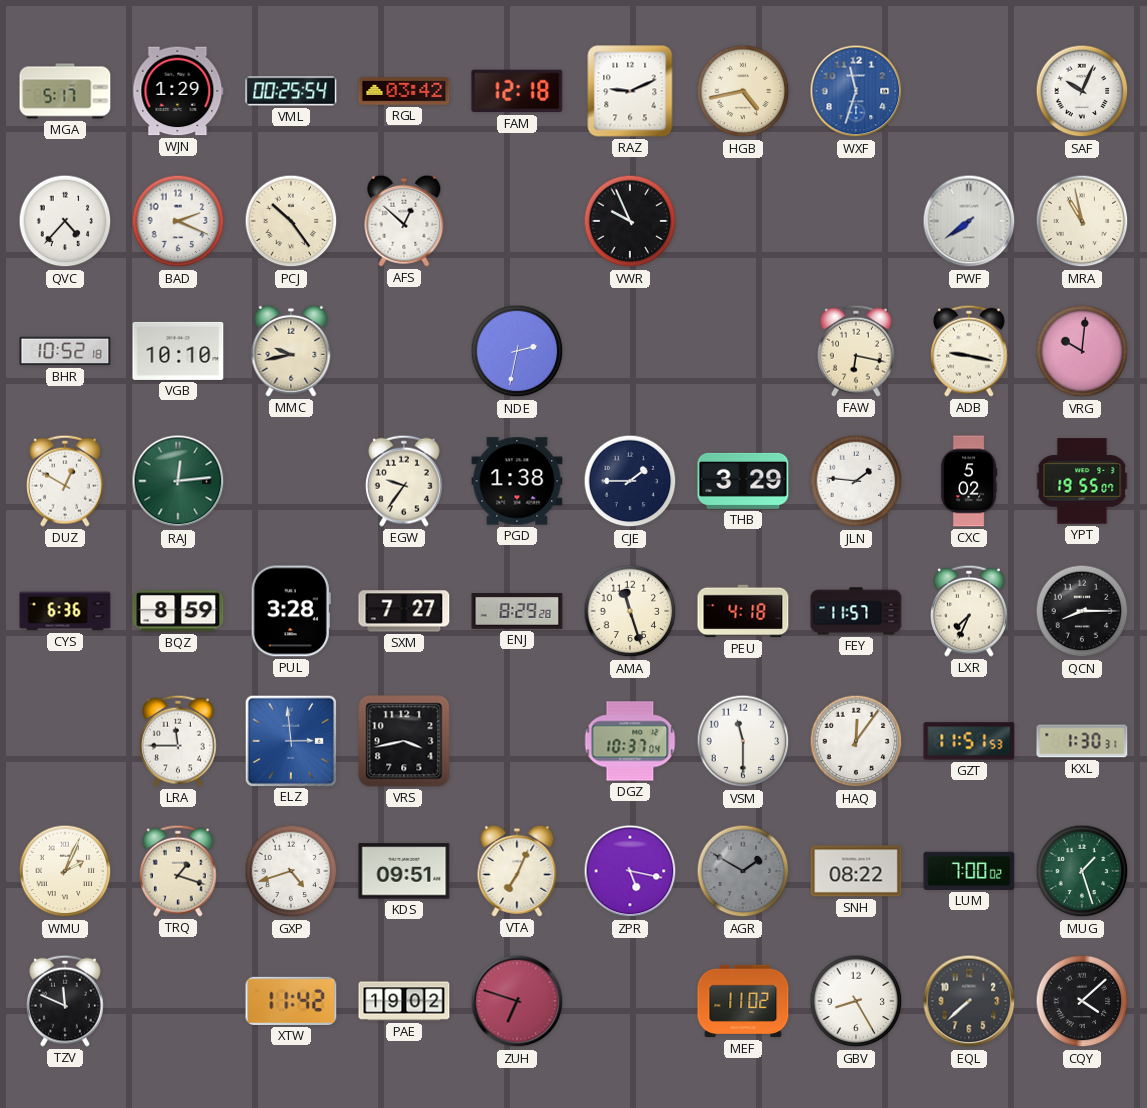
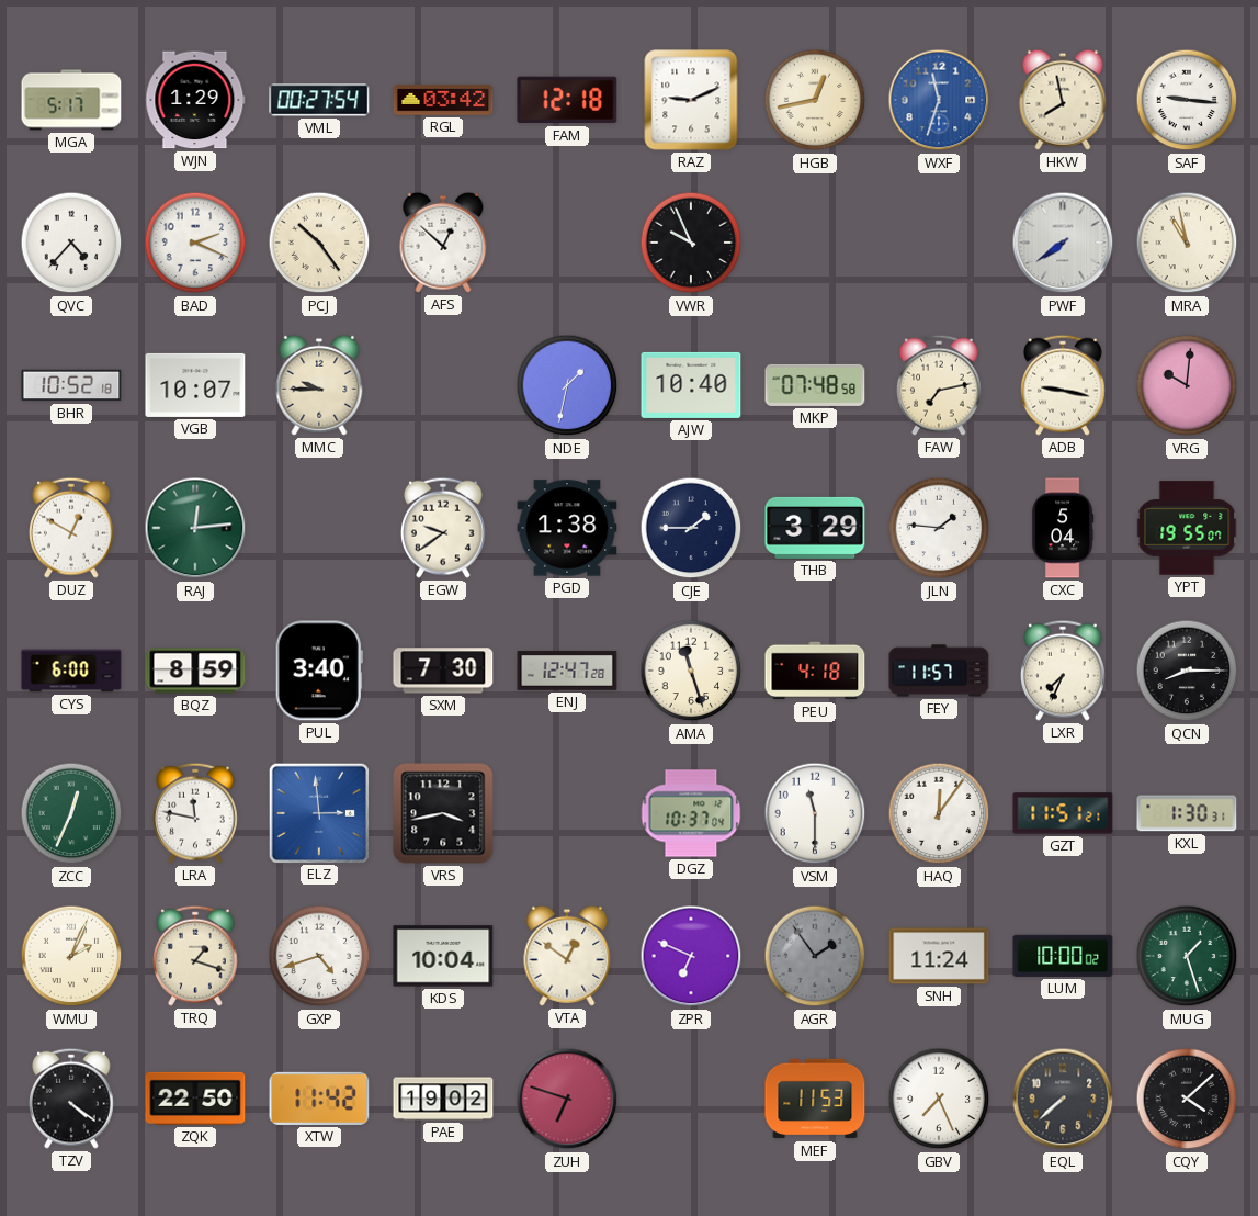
VML: 00:25 -> 00:27 (319, 100)
HGB: 4:43 -> 12:43 (815, 100)
HKW: none -> 7:58 (1063, 100)
SAF: 10:04 -> 9:16 (1187, 100)
VGB: 10:10 -> 10:07 (195, 385)
MMC: 9:43 -> 9:45 (319, 385)
NDE: 2:32 -> 1:32 (567, 385)
AJW: none -> 10:40 (691, 385)
MKP: none -> 07:48 (815, 385)
FAW: 6:17 -> 7:13 (940, 385)
EGW: 9:36 -> 9:39 (444, 528)
CXC: 5:02 -> 5:04 (1063, 528)
CYS: 6:36 -> 6:00 (71, 671)
PUL: 3:28 -> 3:40 (319, 671)
SXM: 7:27 -> 7:30 (443, 671)
ENJ: 8:29 -> 12:47 (567, 671)
ZCC: none -> 12:34 (71, 813)
LRA: 11:45 -> 11:47 (196, 813)
GZT: 11:51:53 -> 11:51:21 (1063, 813)
KDS: 09:51 -> 10:04 (443, 956)
VTA: 7:04 -> 12:51 (567, 956)
ZPR: 5:17 -> 6:49 (691, 956)
AGR: 1:50 -> 1:54 (815, 956)
SNH: 08:22 -> 11:24 (939, 956)
LUM: 7:00 -> 10:00 (1063, 956)
TZV: 11:49 -> 4:21 (72, 1099)
ZQK: none -> 22:50 (195, 1099)
MEF: 11:02 -> 11:53 (815, 1099)
GBV: 8:25 -> 7:26 (939, 1099)
